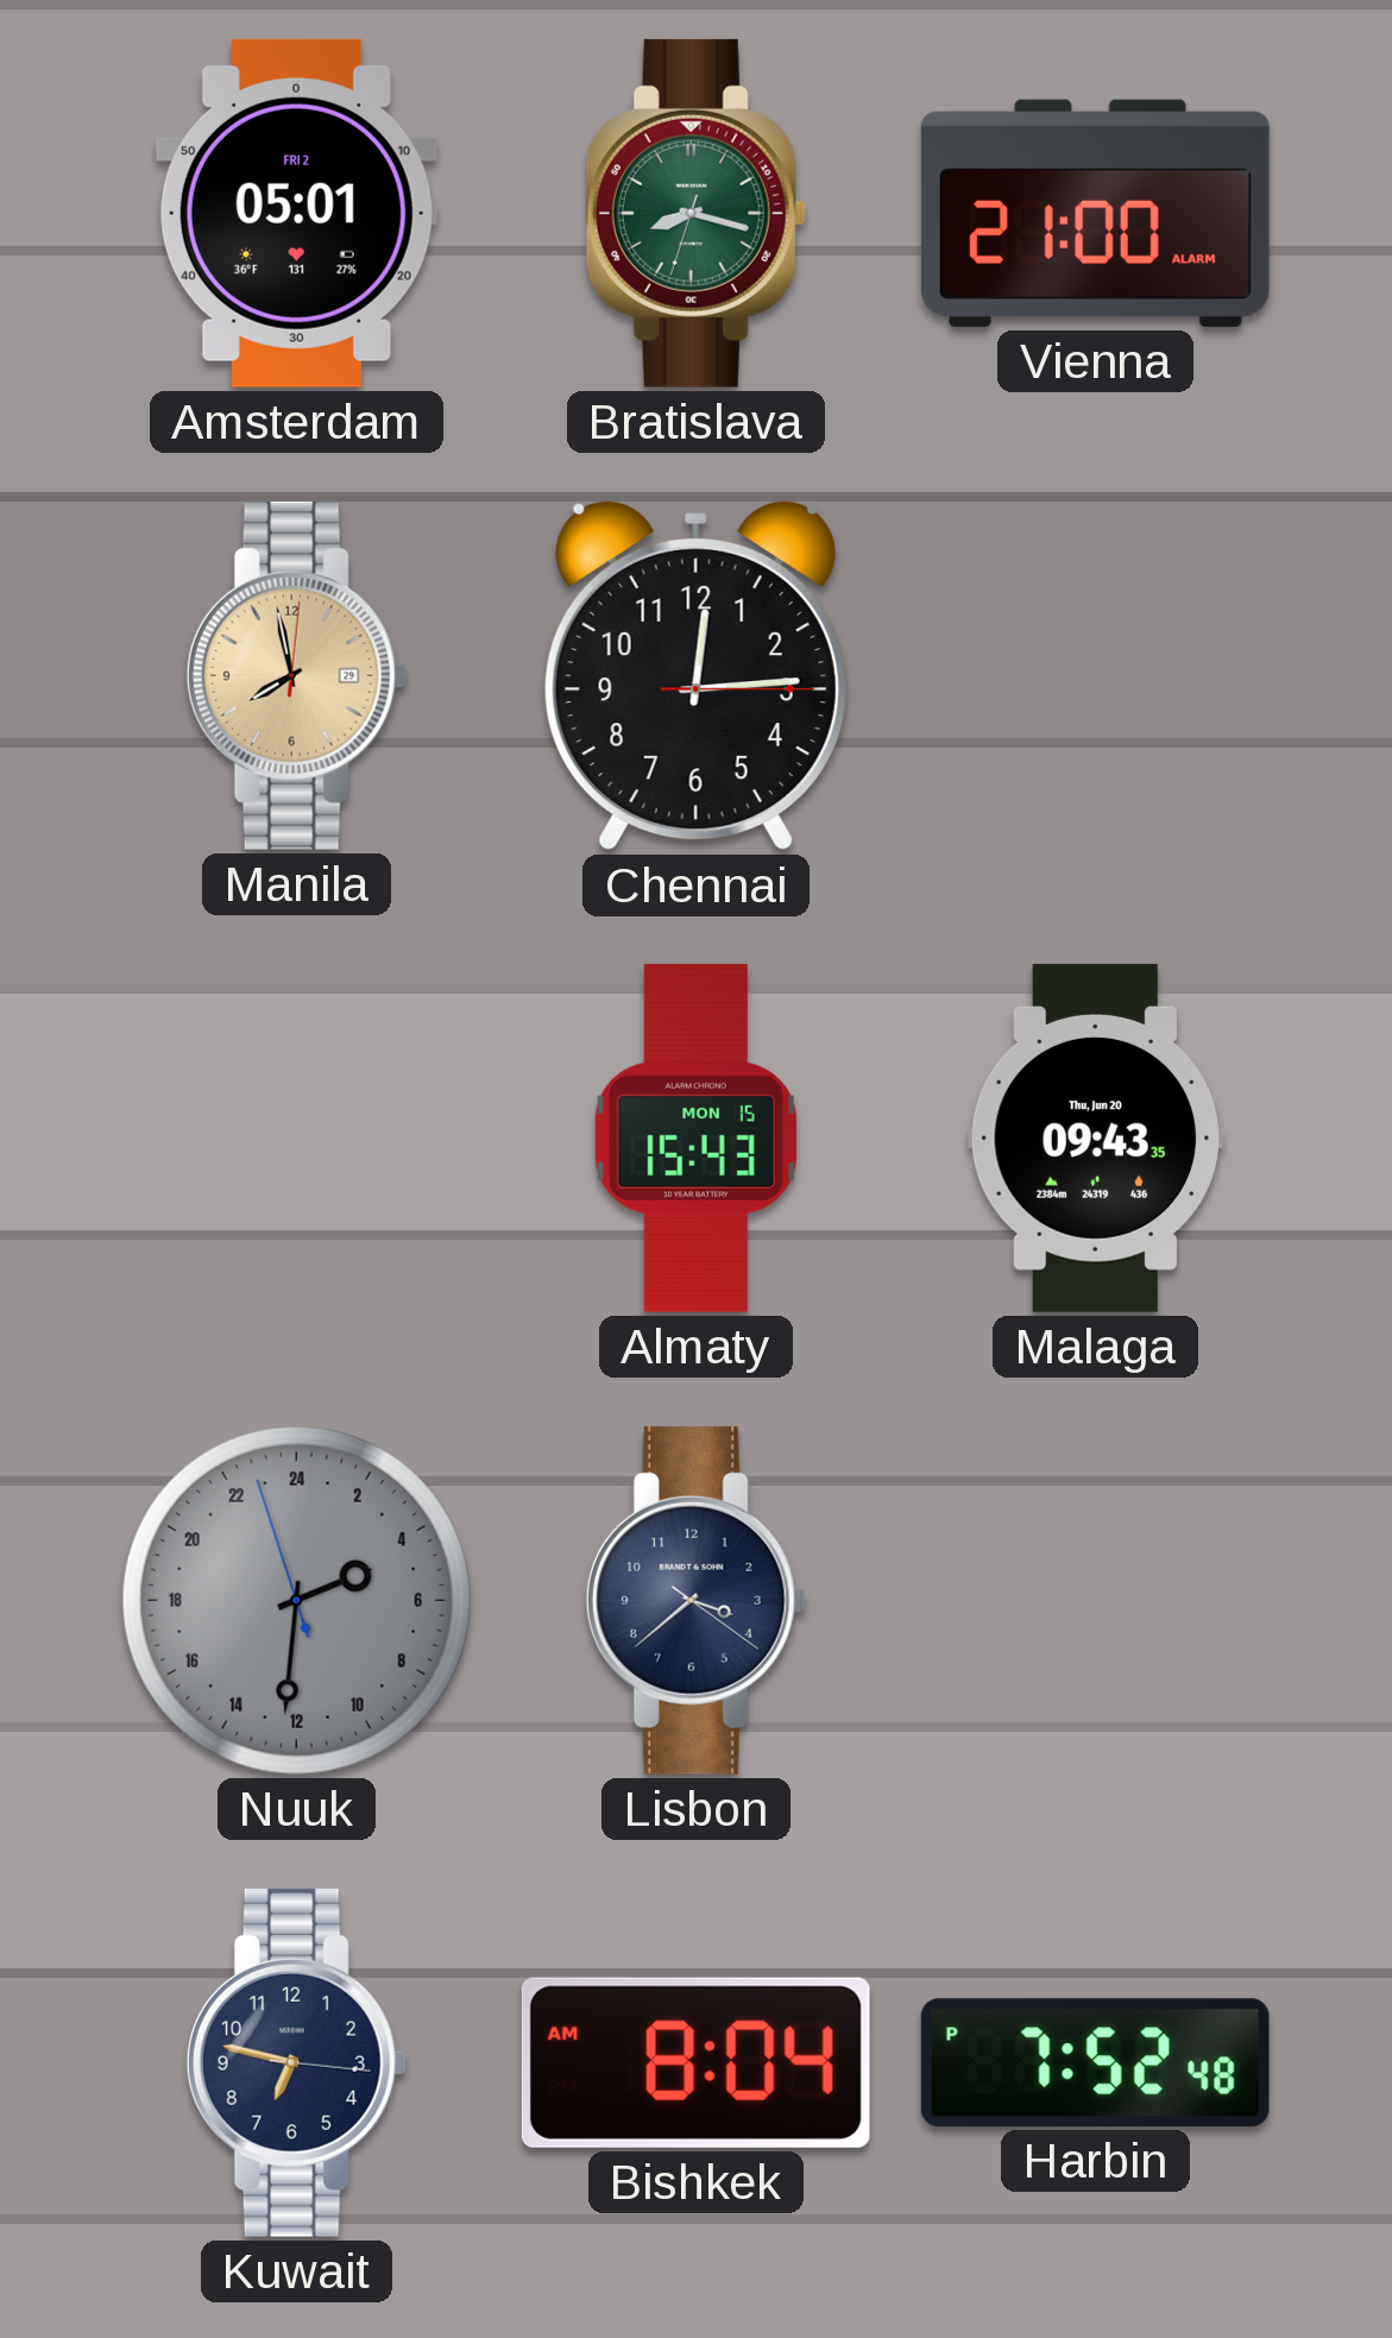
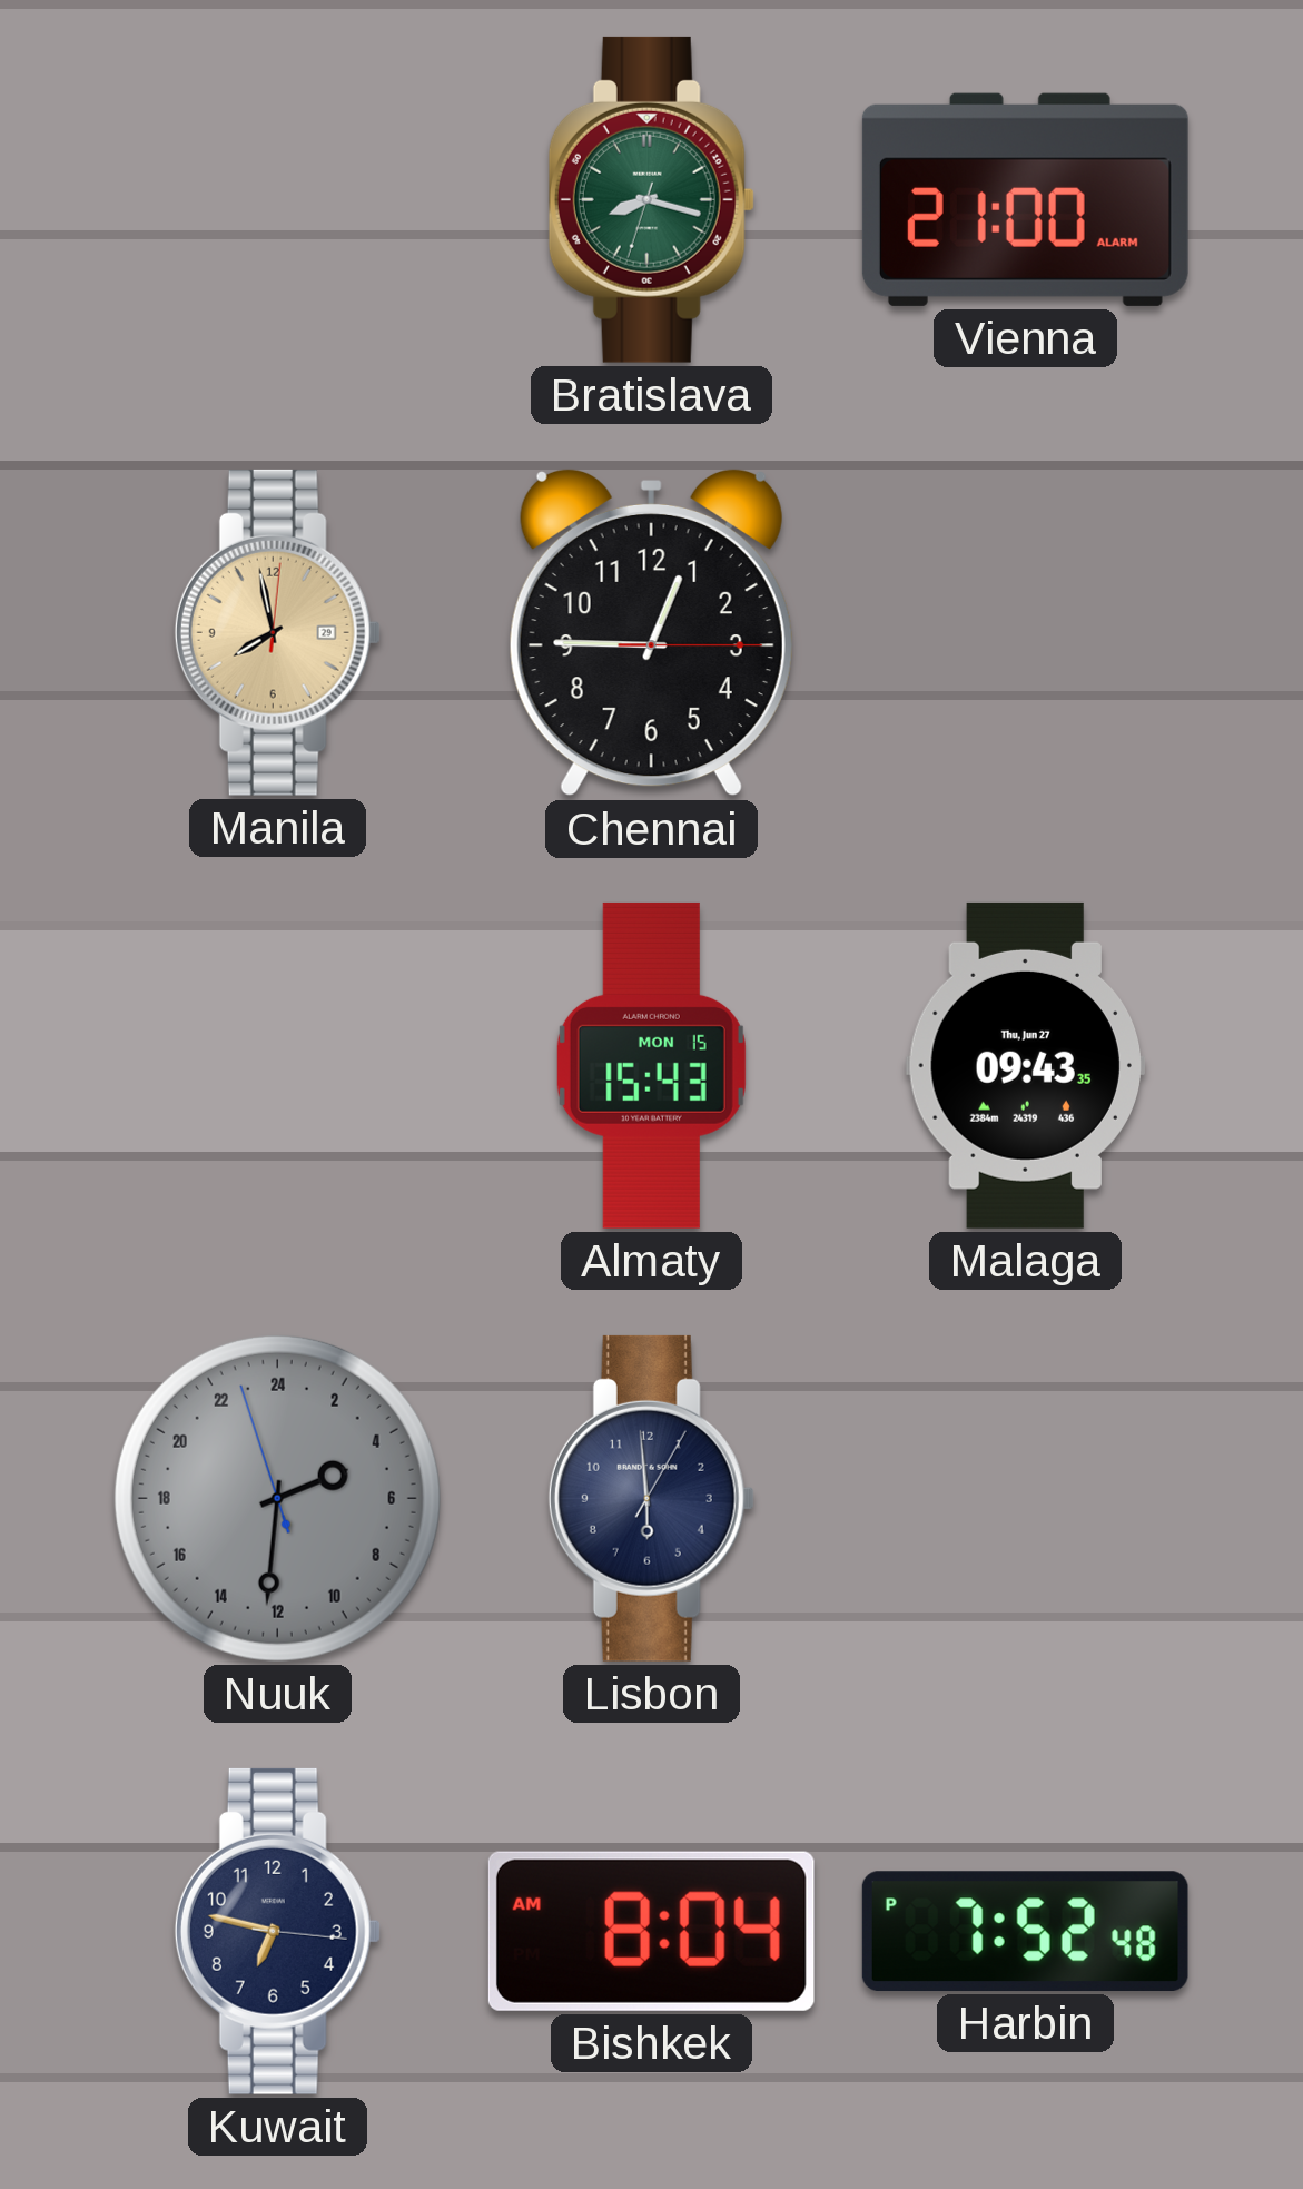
Amsterdam: 05:01 -> none (296, 213)
Chennai: 12:14 -> 12:45 (651, 632)
Malaga date: Thu, Jun 20 -> Thu, Jun 27 (1025, 1065)
Lisbon: 3:38 -> 5:59 (651, 1498)
